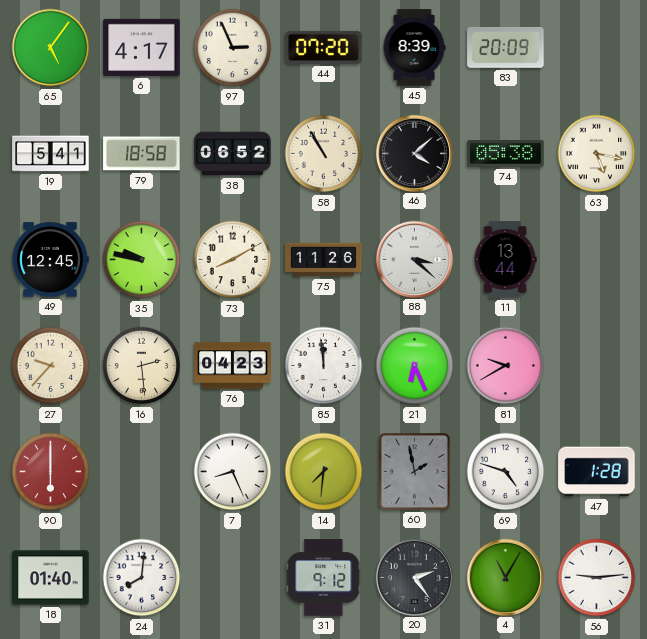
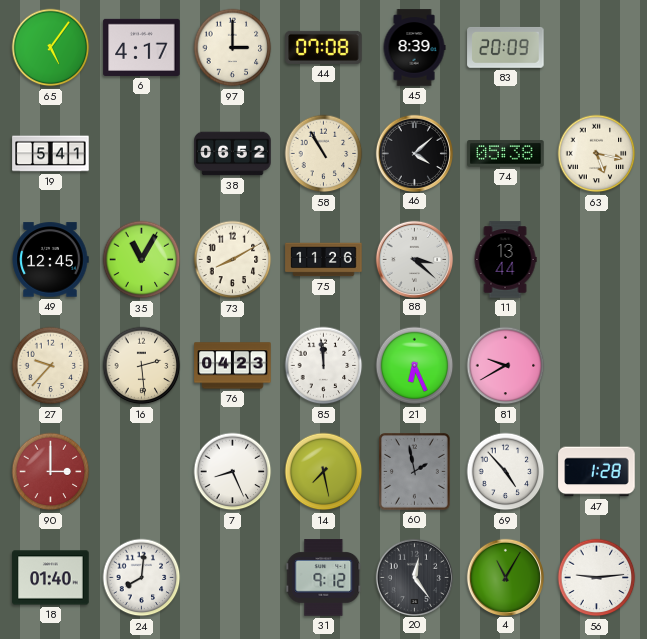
97: 2:56 -> 3:00 (233, 48)
44: 07:20 -> 07:08 (324, 47)
79: 18:58 -> none (142, 154)
35: 9:47 -> 11:05 (142, 260)
90: 6:00 -> 3:00 (51, 472)
14: 7:31 -> 7:28 (324, 472)
69: 4:48 -> 4:53 (506, 472)
20: 2:24 -> 12:24 (414, 577)
